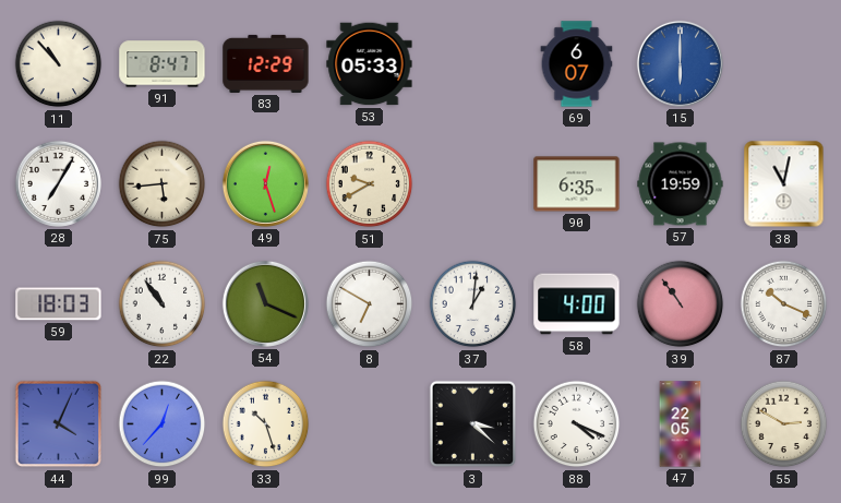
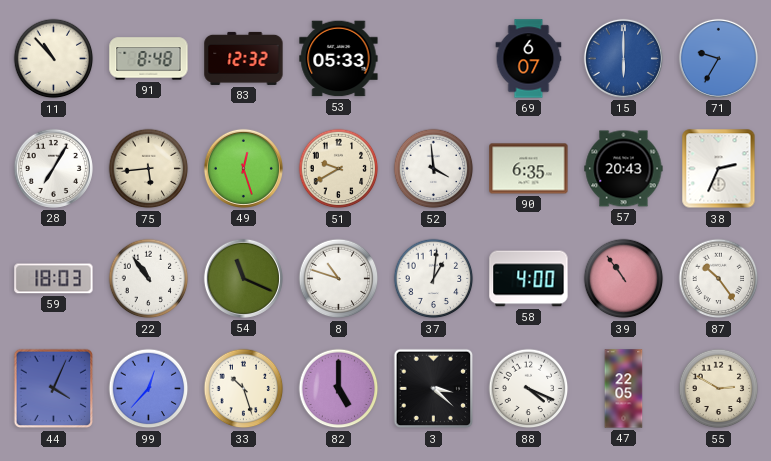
91: 8:47 -> 8:48 (149, 59)
83: 12:29 -> 12:32 (244, 58)
71: none -> 9:35 (718, 58)
52: none -> 3:59 (434, 169)
57: 19:59 -> 20:43 (624, 169)
38: 11:02 -> 2:34 (719, 169)
8: 6:50 -> 10:48 (339, 279)
87: 10:19 -> 10:24 (719, 279)
82: none -> 5:00 (339, 389)
